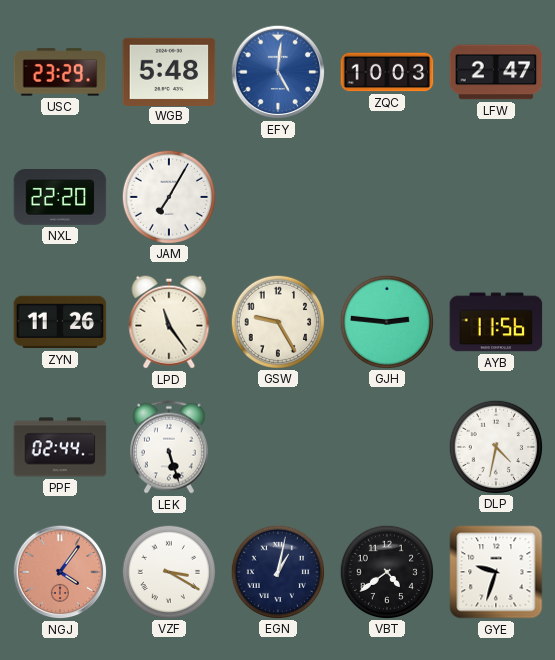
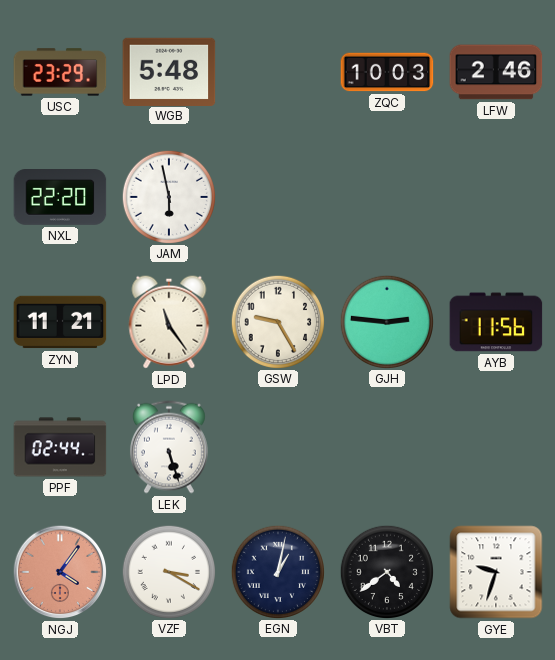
EFY: 5:01 -> none (278, 72)
LFW: 2:47 -> 2:46 (496, 72)
JAM: 7:05 -> 5:58 (168, 196)
ZYN: 11:26 -> 11:21 (60, 322)
DLP: 4:32 -> none (495, 446)
